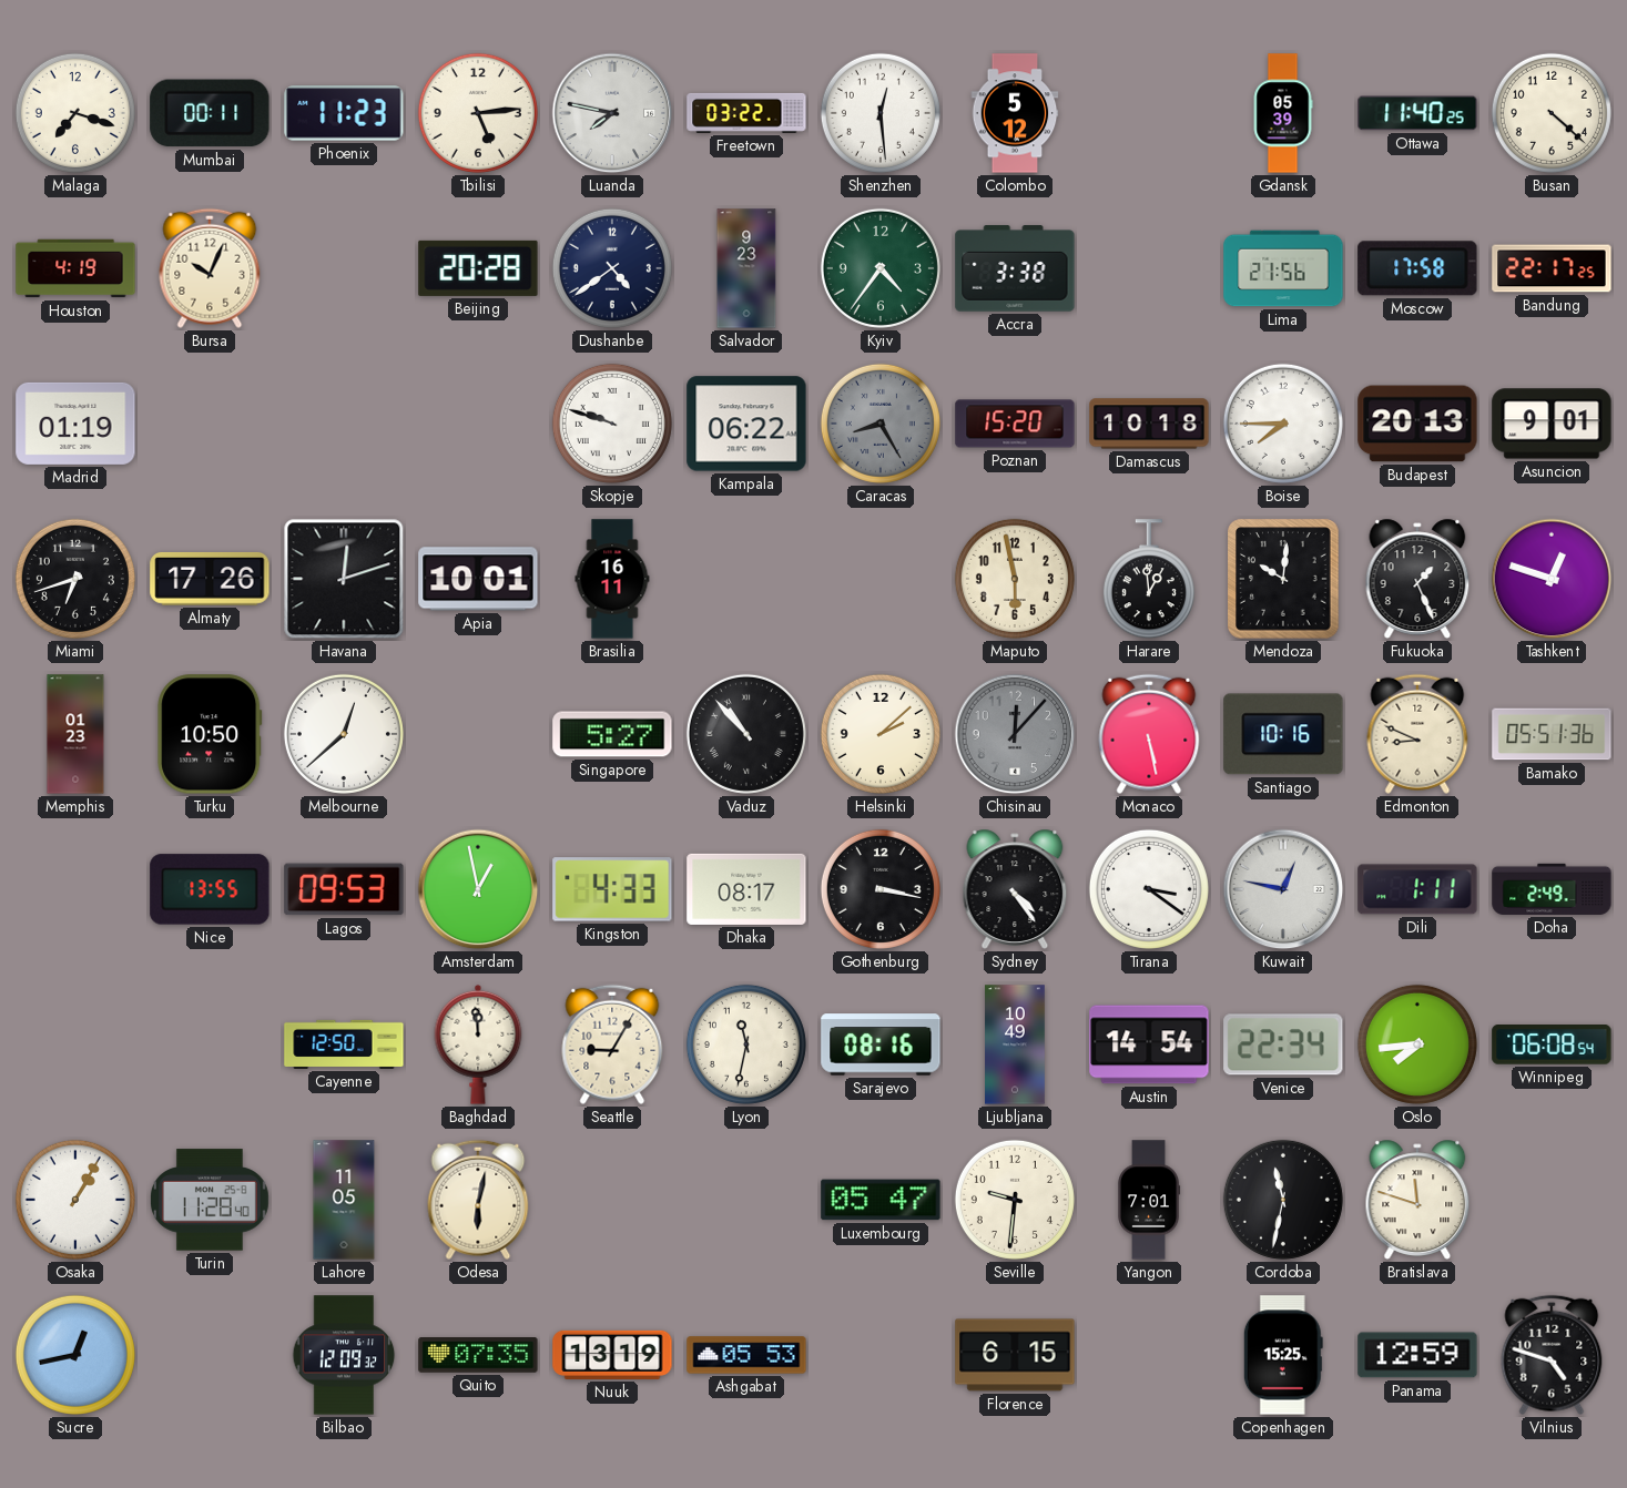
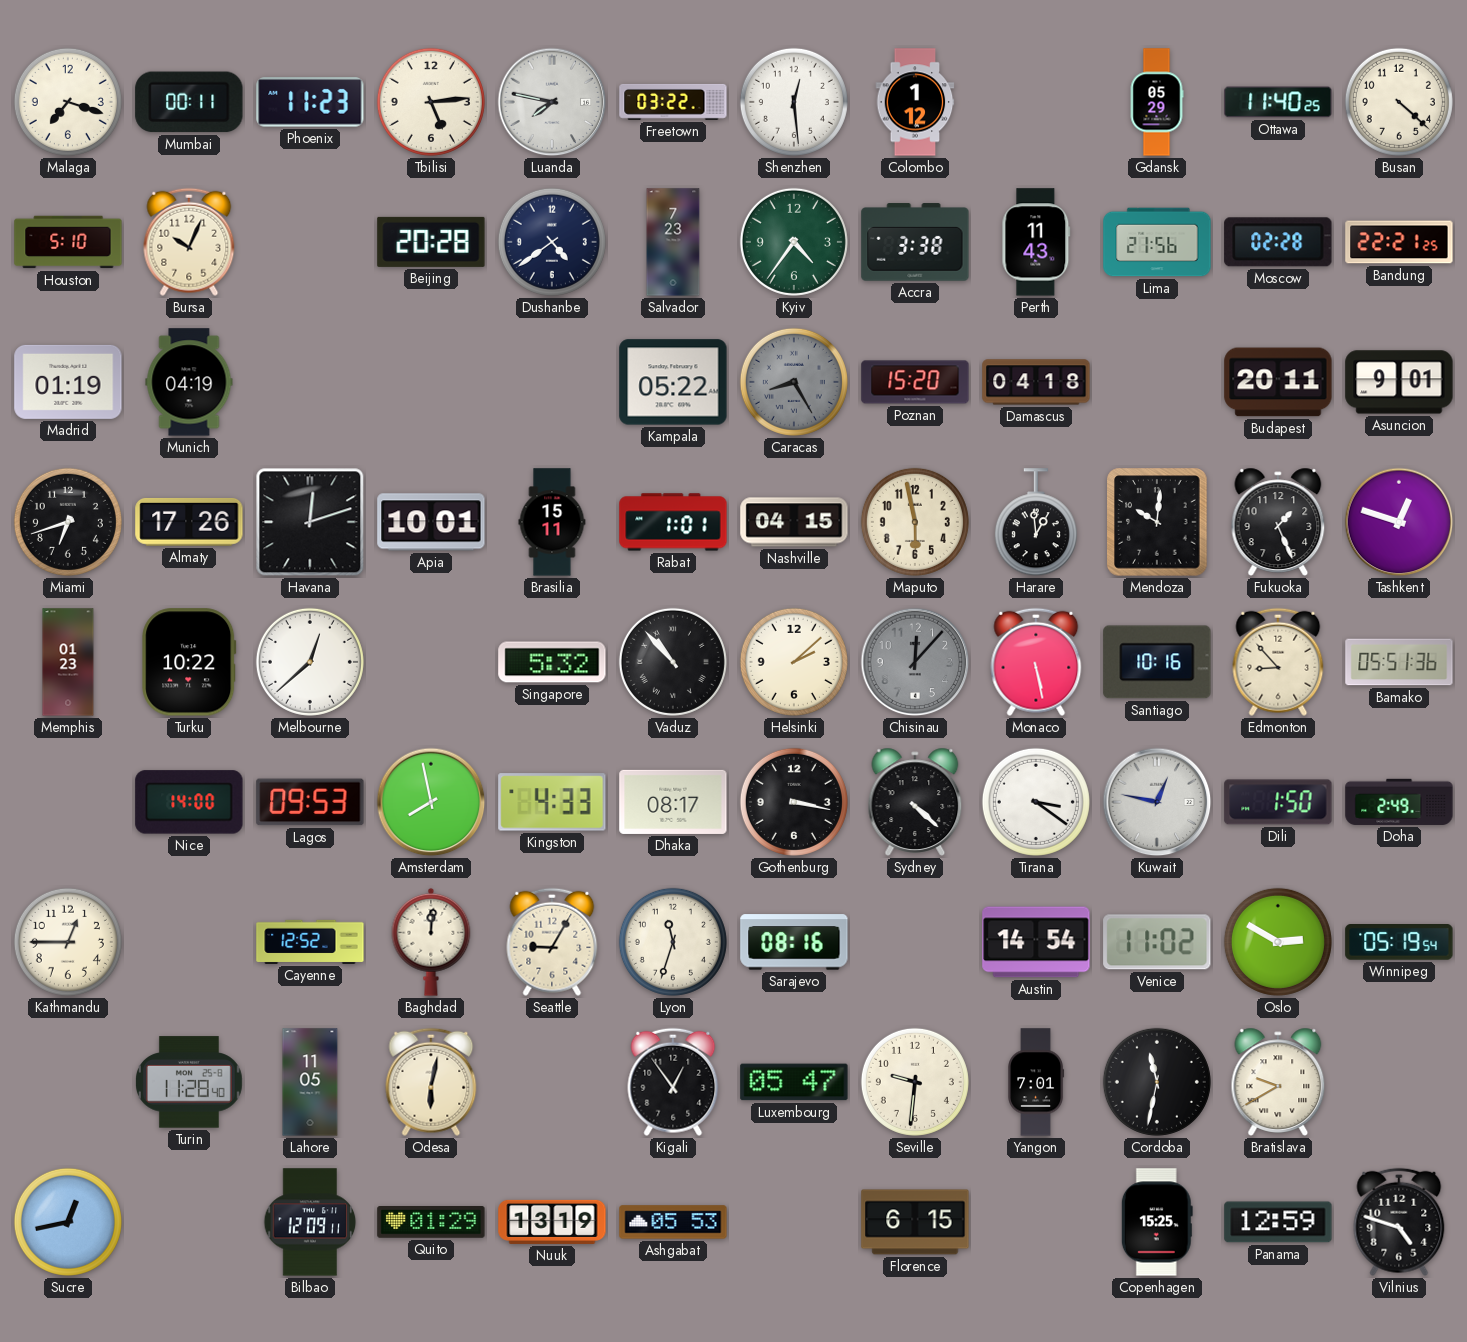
Colombo: 5:12 -> 1:12 (915, 102)
Gdansk: 05:39 -> 05:29 (1157, 102)
Houston: 4:19 -> 5:10 (68, 242)
Salvador: 9:23 -> 7:23 (673, 242)
Perth: none -> 11:43 (1036, 242)
Moscow: 17:58 -> 02:28 (1278, 242)
Bandung: 22:17 -> 22:21 (1399, 242)
Munich: none -> 04:19 (189, 382)
Skopje: 9:48 -> none (612, 424)
Kampala: 06:22 -> 05:22 (673, 382)
Damascus: 10:18 -> 04:18 (1036, 382)
Boise: 7:45 -> none (1283, 424)
Budapest: 20:13 -> 20:11 (1278, 382)
Brasilia: 16:11 -> 15:11 (552, 522)
Rabat: none -> 1:01 (673, 522)
Nashville: none -> 04:15 (794, 522)
Turku: 10:50 -> 10:22 (189, 662)
Singapore: 5:27 -> 5:32 (552, 662)
Edmonton: 8:49 -> 8:53 (1278, 662)
Nice: 13:55 -> 14:00 (189, 802)
Amsterdam: 12:58 -> 7:58 (431, 802)
Sydney: 4:24 -> 4:22 (915, 802)
Dili: 1:11 -> 1:50 (1278, 802)
Kathmandu: none -> 12:45 (68, 942)
Cayenne: 12:50 -> 12:52 (310, 942)
Baghdad: 11:59 -> 12:01 (431, 942)
Lyon: 11:32 -> 11:33 (673, 942)
Ljubljana: 10:49 -> none (1015, 1044)
Venice: 22:34 -> 11:02 (1157, 942)
Oslo: 7:44 -> 2:50 (1278, 942)
Winnipeg: 06:08 -> 05:19 (1399, 943)
Osaka: 1:05 -> none (75, 1200)
Kigali: none -> 12:54 (673, 1082)
Bratislava: 11:48 -> 9:40 (1278, 1082)
Bilbao: 12:09:32 -> 12:09:11 (310, 1222)
Quito: 07:35 -> 01:29 (431, 1223)
